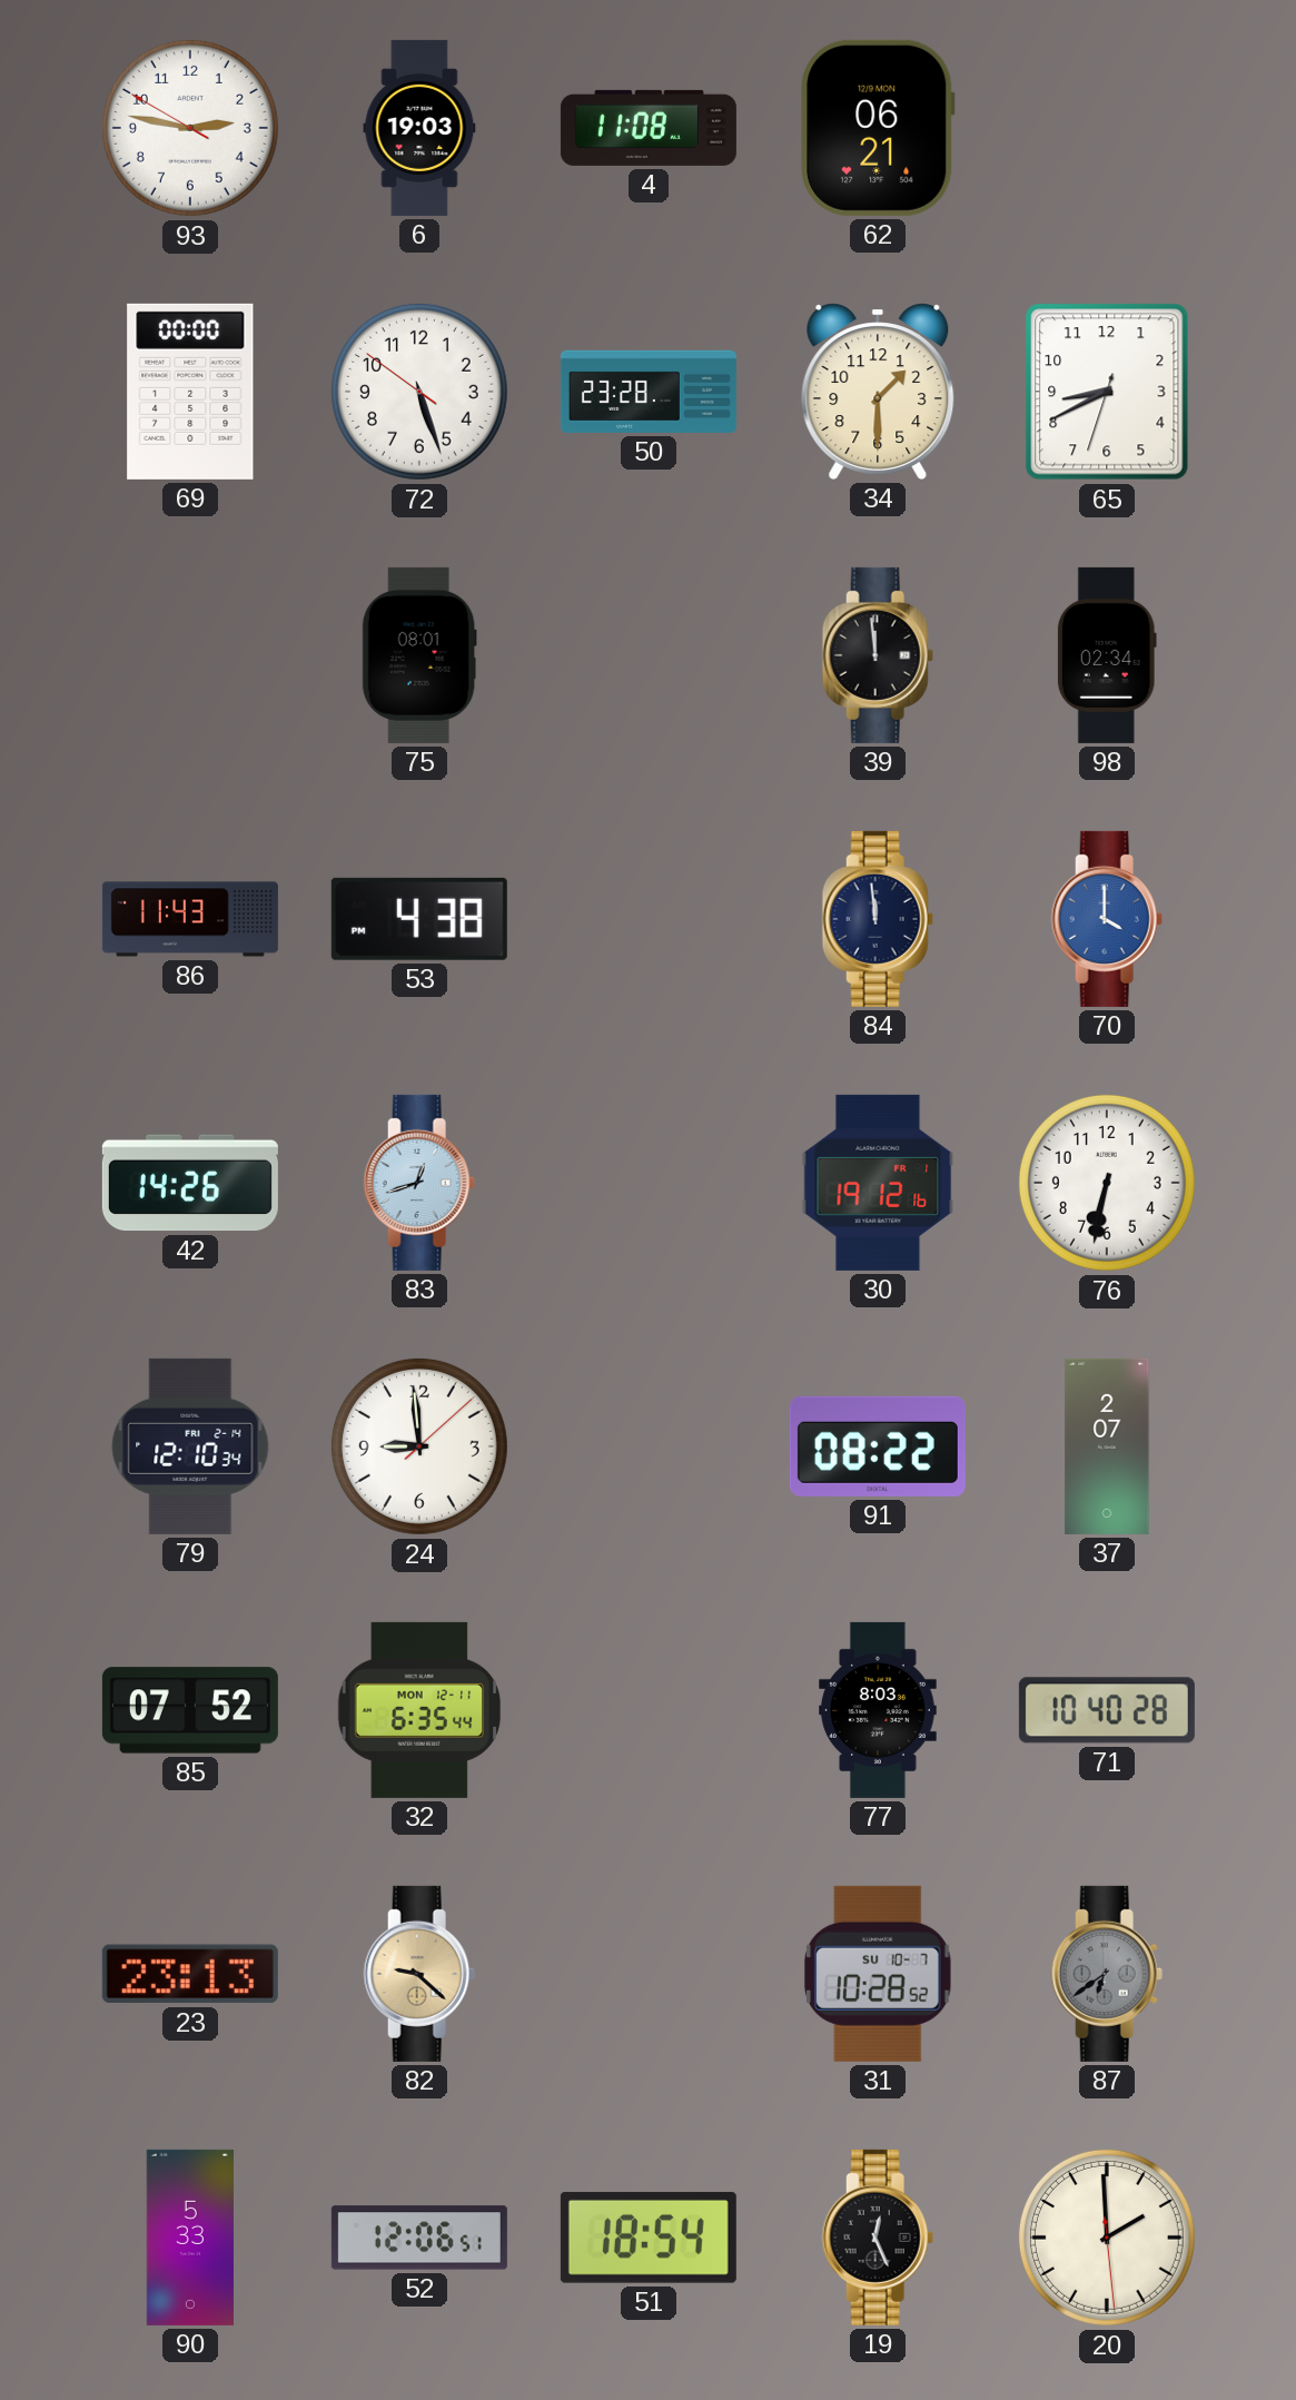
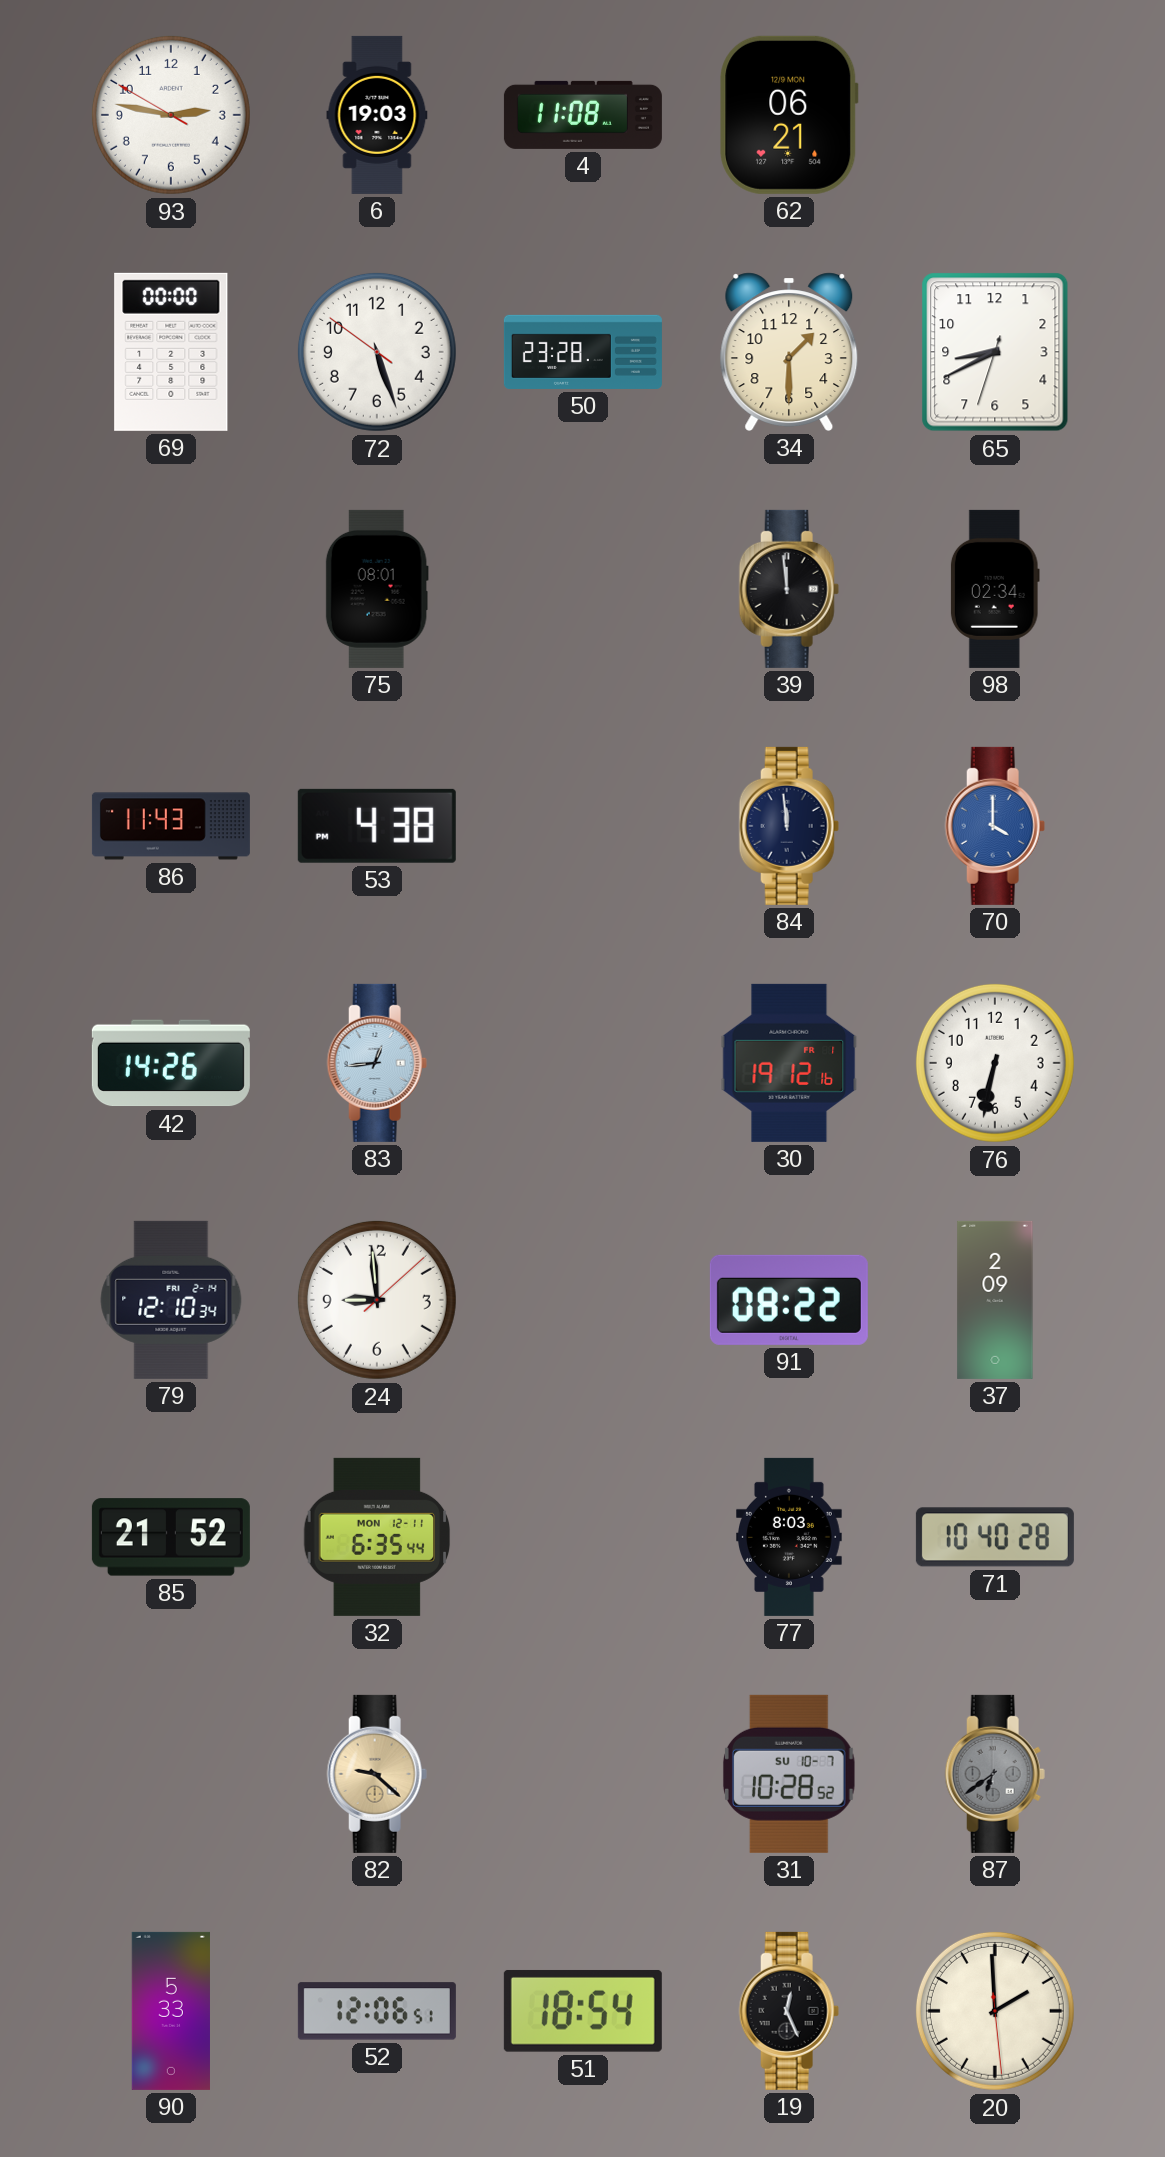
83: 12:42 -> 12:44 (377, 1063)
37: 2:07 -> 2:09 (995, 1300)
85: 07:52 -> 21:52 (171, 1537)
23: 23:13 -> none (190, 1974)
